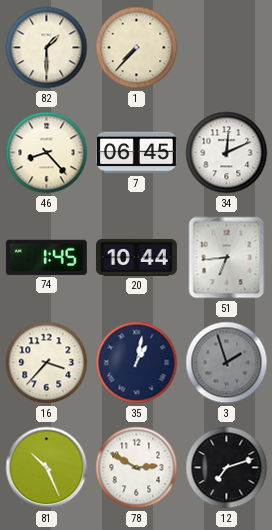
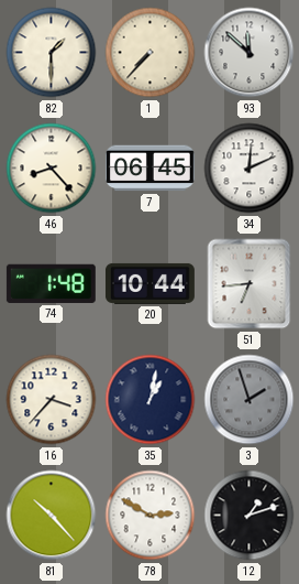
93: none -> 11:52 (250, 53)
74: 1:45 -> 1:48 (51, 283)
81: 10:26 -> 10:23 (52, 516)
12: 7:12 -> 1:12 (250, 516)
